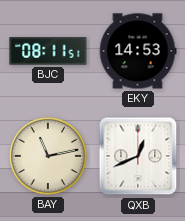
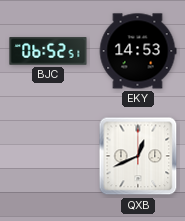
BJC: 08:11 -> 06:52 (48, 51)
BAY: 11:13 -> none (48, 156)
